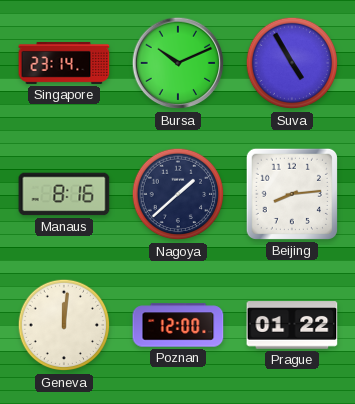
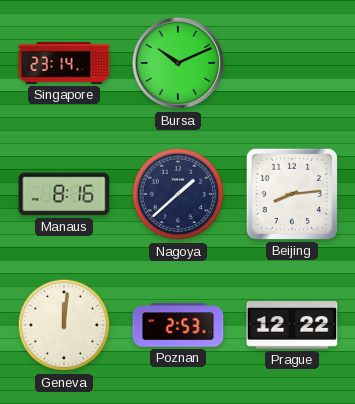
Suva: 4:55 -> none (292, 63)
Poznan: 12:00 -> 2:53 (178, 325)
Prague: 01:22 -> 12:22 (292, 325)
